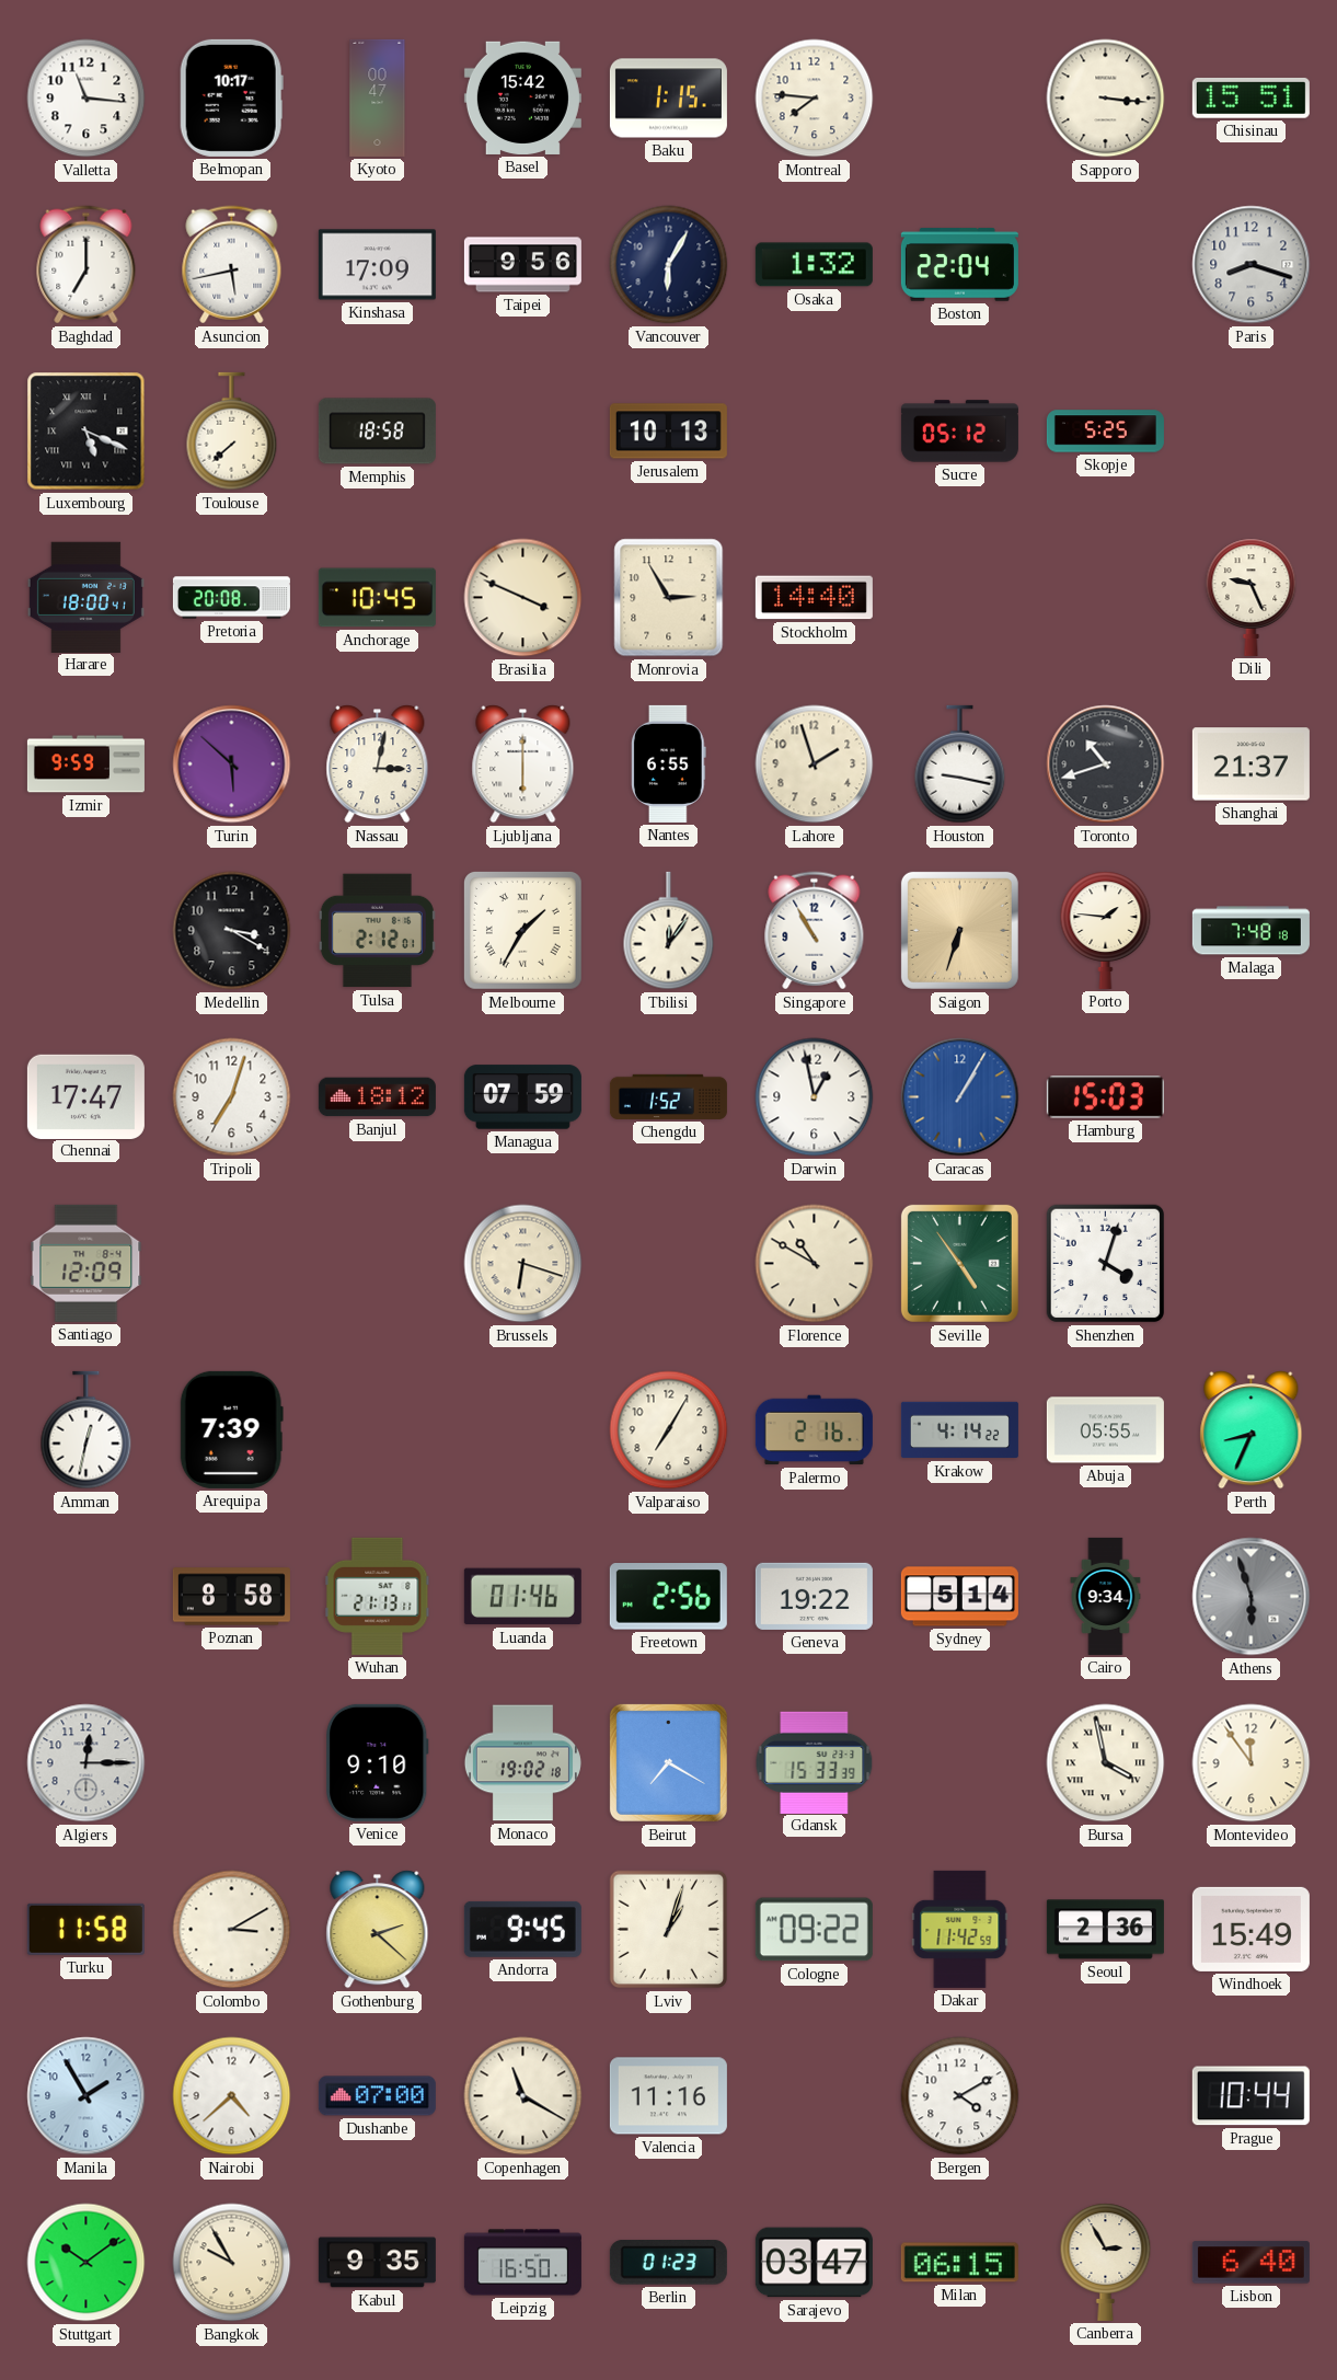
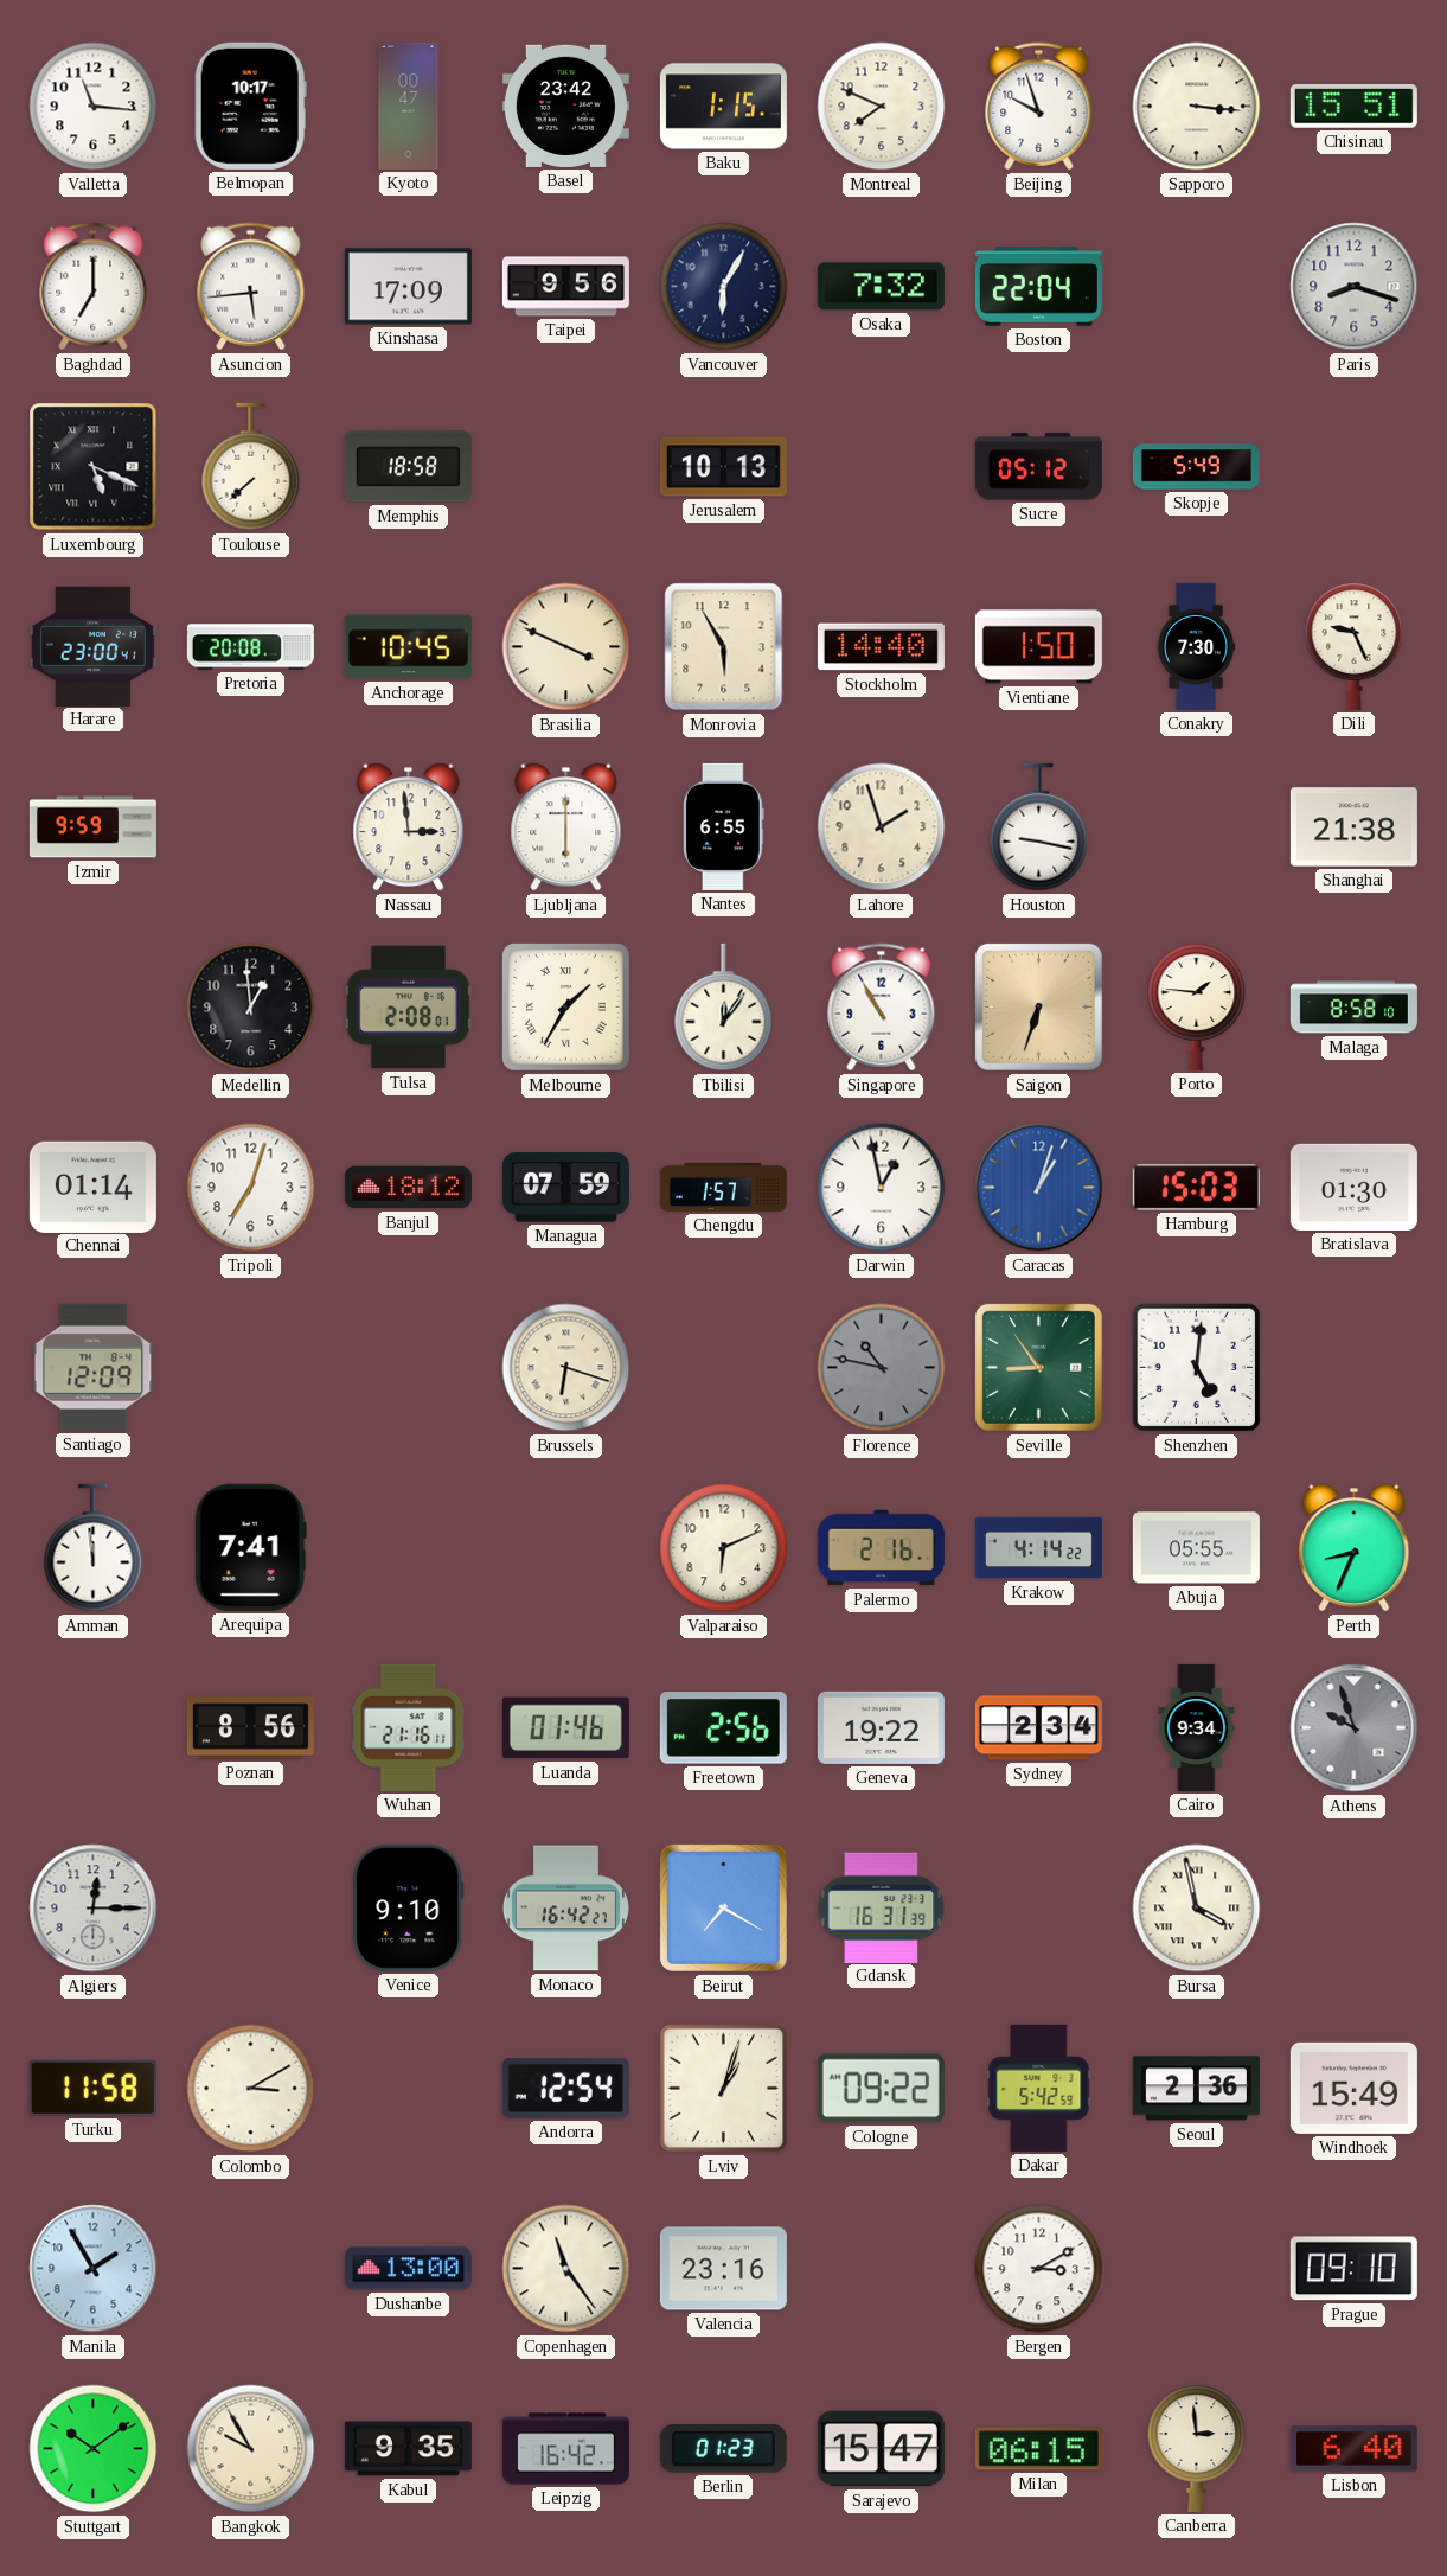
Basel: 15:42 -> 23:42 (565, 106)
Montreal: 7:46 -> 7:49 (882, 107)
Beijing: none -> 9:57 (1039, 107)
Asuncion: 5:43 -> 5:44 (251, 287)
Osaka: 1:32 -> 7:32 (881, 287)
Skopje: 5:25 -> 5:49 (1196, 467)
Harare: 18:00 -> 23:00 (92, 646)
Monrovia: 2:55 -> 5:55 (724, 647)
Vientiane: none -> 1:50 (1038, 647)
Conakry: none -> 7:30 (1196, 646)
Turin: 5:52 -> none (232, 764)
Nassau: 3:02 -> 2:59 (409, 827)
Toronto: 10:42 -> none (1106, 764)
Shanghai: 21:37 -> 21:38 (1353, 827)
Medellin: 3:20 -> 12:59 (251, 1008)
Tulsa: 2:12 -> 2:08 (408, 1008)
Malaga: 7:48 -> 8:58 (1353, 1008)
Chennai: 17:47 -> 01:14 (92, 1187)
Chengdu: 1:52 -> 1:57 (723, 1187)
Caracas: 1:05 -> 1:03 (1039, 1188)
Bratislava: none -> 01:30 (1353, 1187)
Florence: 10:50 -> 10:47 (882, 1368)
Florence dial: cream -> grey (882, 1368)
Seville: 4:54 -> 8:54 (1038, 1367)
Shenzhen: 4:03 -> 5:01 (1197, 1368)
Amman: 12:32 -> 11:59 (94, 1548)
Arequipa: 7:39 -> 7:41 (250, 1547)
Valparaiso: 7:05 -> 6:11 (724, 1548)
Poznan: 8:58 -> 8:56 (250, 1728)
Wuhan: 21:13 -> 21:16 (409, 1727)
Sydney: 5:14 -> 2:34 (1038, 1728)
Athens: 5:57 -> 9:57 (1355, 1728)
Monaco: 19:02 -> 16:42 (565, 1909)
Gdansk: 15:33 -> 16:31 (882, 1907)
Montevideo: 11:54 -> none (1252, 1763)
Gothenburg: 2:22 -> none (378, 1930)
Andorra: 9:45 -> 12:54 (565, 2088)
Dakar: 11:42 -> 5:42 (1039, 2088)
Nairobi: 4:38 -> none (232, 2096)
Dushanbe: 07:00 -> 13:00 (408, 2269)
Copenhagen: 11:20 -> 11:24 (566, 2269)
Valencia: 11:16 -> 23:16 (723, 2269)
Bergen: 4:10 -> 3:10 (1039, 2269)
Prague: 10:44 -> 09:10 (1353, 2269)
Leipzig: 16:50 -> 16:42 (565, 2449)
Sarajevo: 03:47 -> 15:47 (881, 2449)
Canberra: 2:55 -> 2:59 (1197, 2448)
